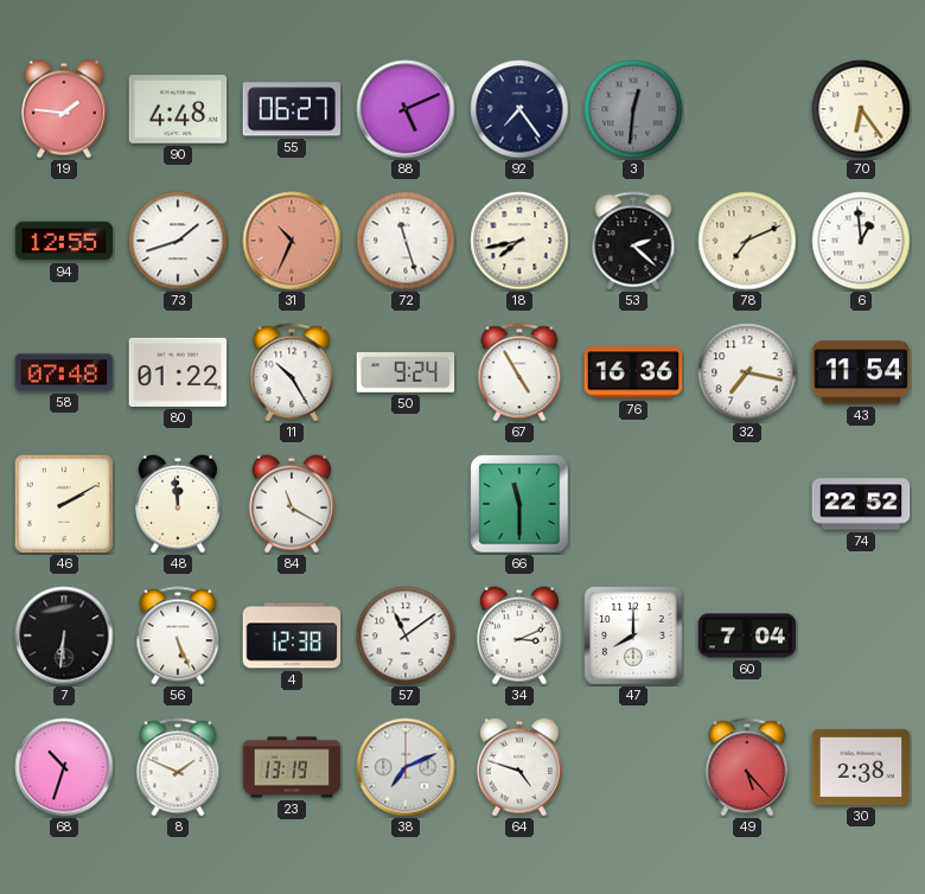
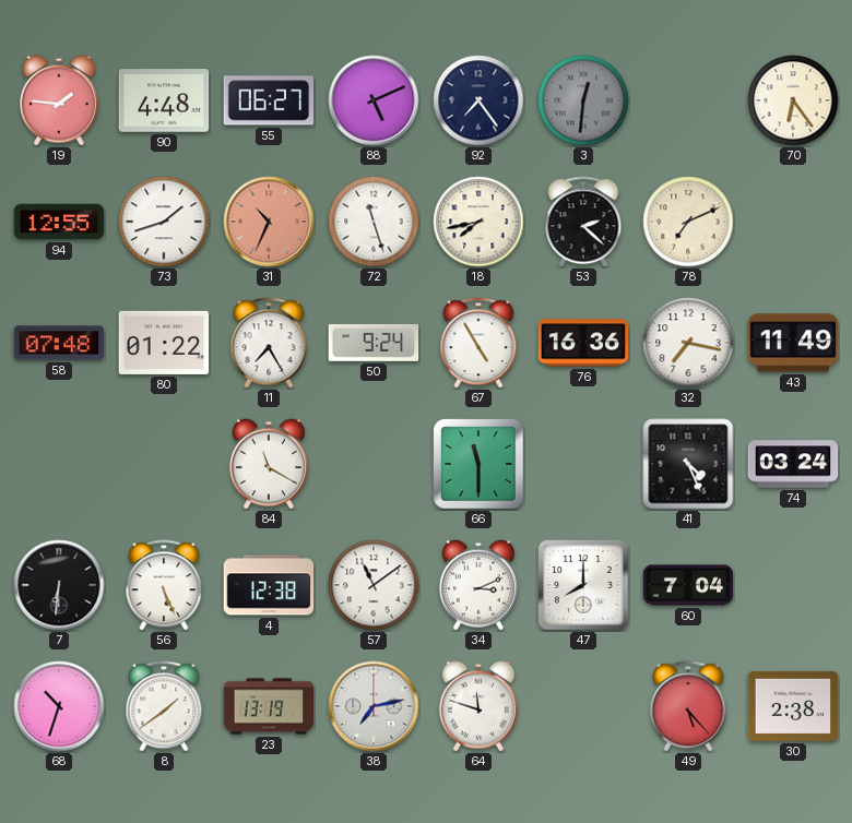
6: 12:59 -> none (861, 241)
11: 10:25 -> 7:25 (269, 343)
43: 11:54 -> 11:49 (793, 343)
46: 2:10 -> none (64, 504)
48: 11:59 -> none (178, 504)
41: none -> 4:26 (688, 464)
74: 22:52 -> 03:24 (793, 464)
8: 1:49 -> 1:39 (164, 706)
38: 7:11 -> 7:13 (374, 706)
64: 4:48 -> 11:48 (478, 706)
